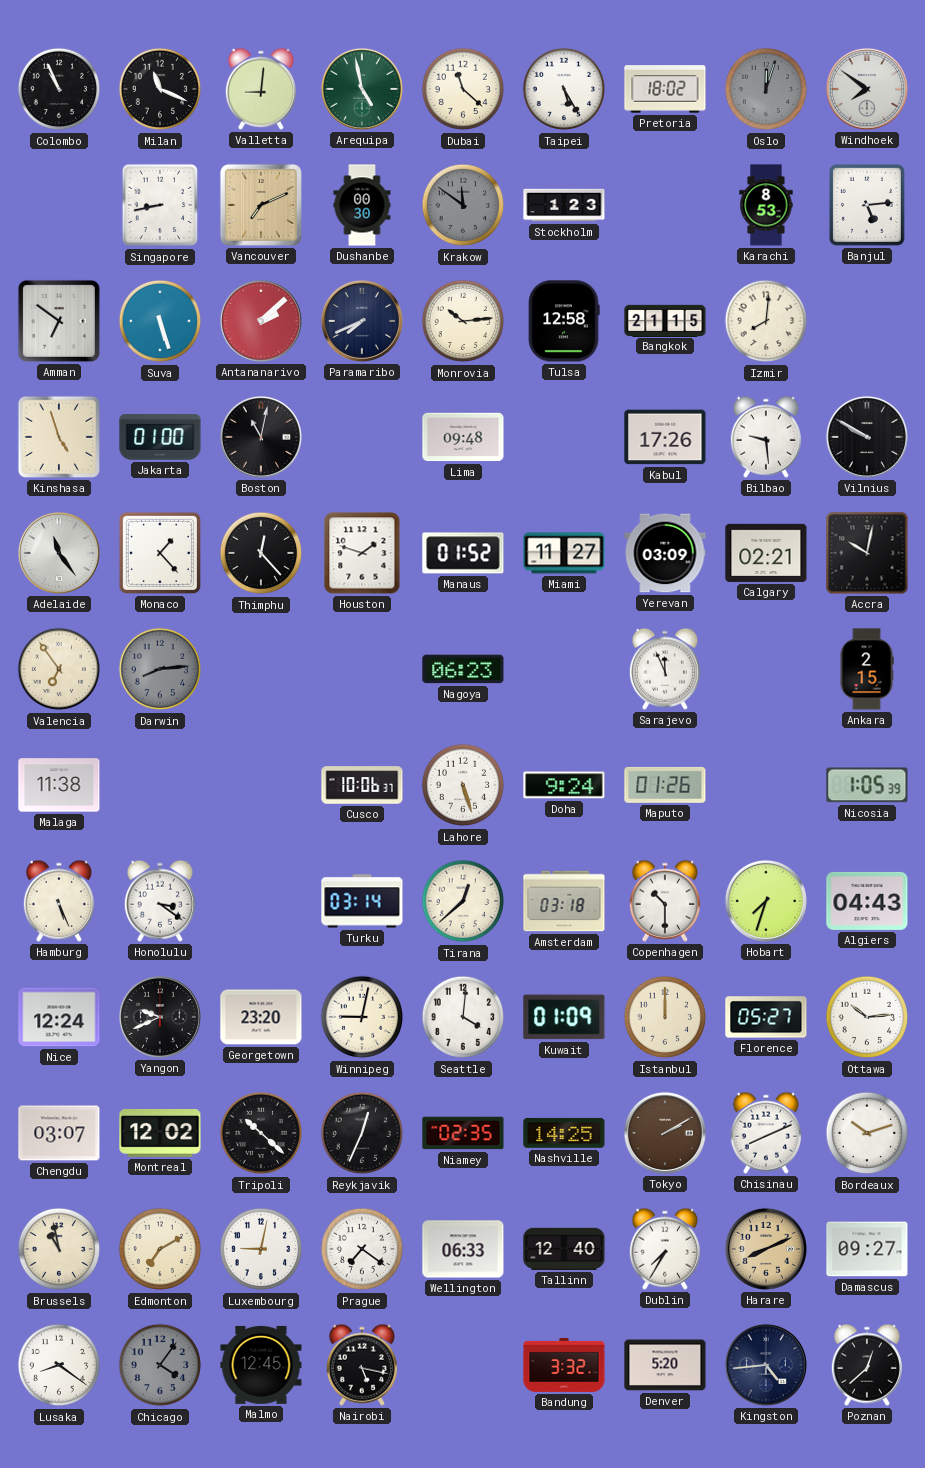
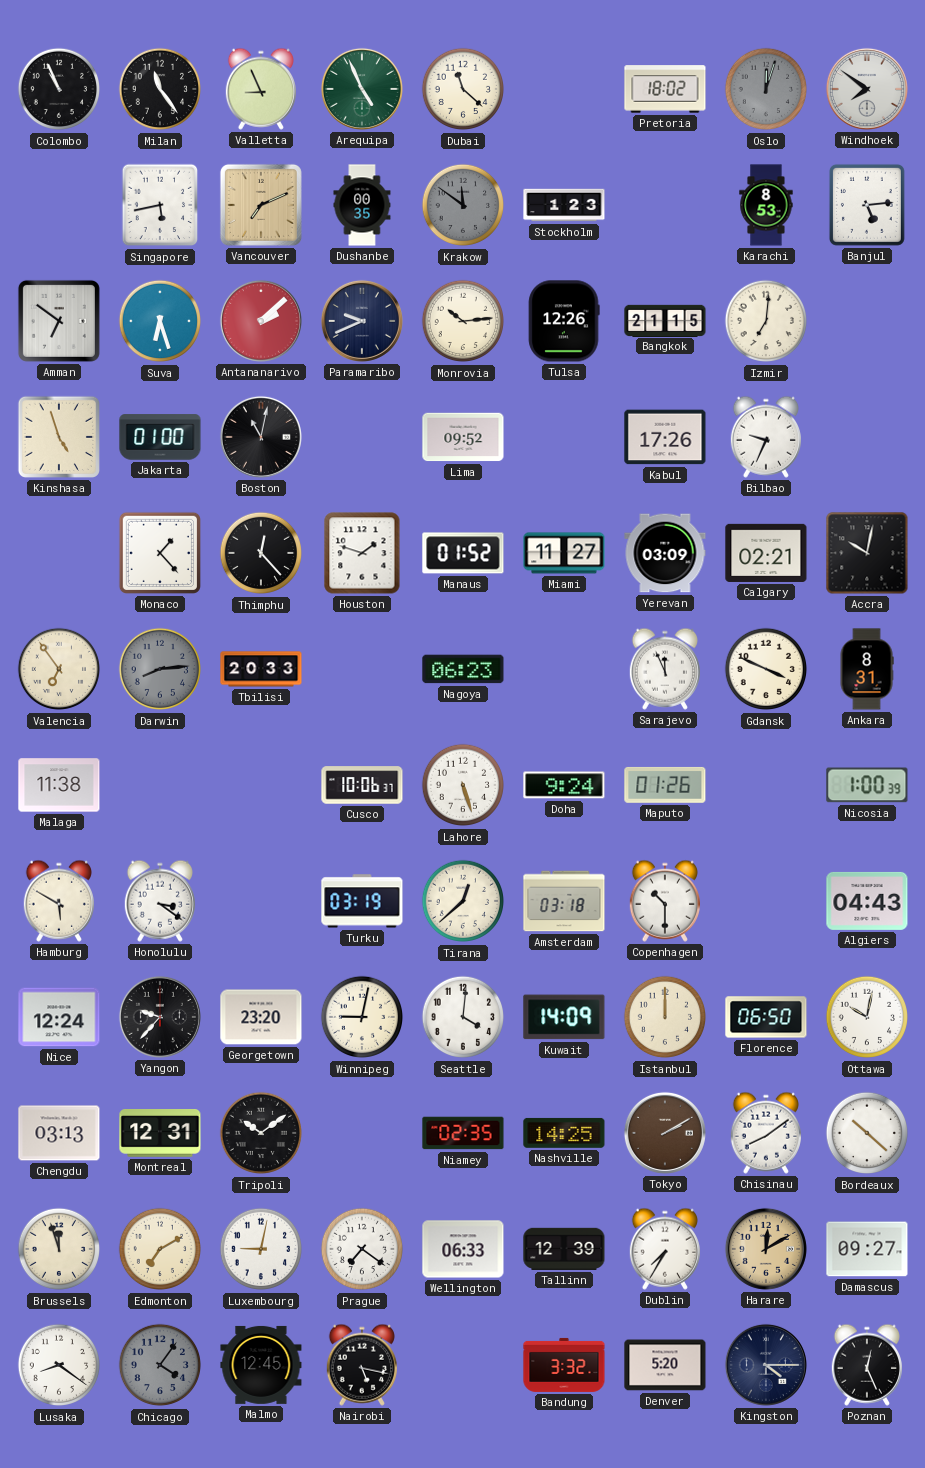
Milan: 11:19 -> 11:24 (160, 89)
Valletta: 9:01 -> 8:56 (260, 89)
Arequipa: 4:58 -> 4:56 (362, 89)
Taipei: 5:25 -> none (564, 89)
Singapore: 8:43 -> 5:43 (160, 205)
Dushanbe: 00:30 -> 00:35 (362, 205)
Suva: 5:27 -> 6:27 (160, 321)
Paramaribo: 7:41 -> 9:41 (362, 321)
Tulsa: 12:58 -> 12:26 (564, 321)
Izmir: 8:01 -> 7:01 (766, 321)
Lima: 09:48 -> 09:52 (463, 437)
Bilbao: 9:29 -> 9:34 (765, 437)
Vilnius: 9:50 -> none (867, 437)
Adelaide: 11:24 -> none (59, 553)
Tbilisi: none -> 20:33 (261, 669)
Gdansk: none -> 3:49 (766, 669)
Ankara: 2:15 -> 8:31 (867, 669)
Nicosia: 1:05 -> 1:00 (867, 785)
Hamburg: 5:26 -> 5:50 (58, 901)
Turku: 03:14 -> 03:19 (362, 901)
Hobart: 7:33 -> none (766, 901)
Yangon: 9:41 -> 9:37 (160, 1017)
Kuwait: 01:09 -> 14:09 (564, 1017)
Florence: 05:27 -> 06:50 (766, 1017)
Ottawa: 10:14 -> 10:02 (867, 1017)
Chengdu: 03:07 -> 03:13 (59, 1133)
Montreal: 12:02 -> 12:31 (160, 1134)
Tripoli: 10:22 -> 10:09 (261, 1133)
Reykjavik: 12:34 -> none (362, 1133)
Chisinau: 8:11 -> 8:09 (765, 1133)
Bordeaux: 10:12 -> 10:22 (867, 1133)
Brussels: 10:58 -> 11:57 (59, 1249)
Tallinn: 12:40 -> 12:39 (564, 1249)
Harare: 8:11 -> 12:10 (766, 1249)
Kingston: 4:44 -> 4:15 (766, 1365)
Poznan: 12:38 -> 12:26 (866, 1365)
